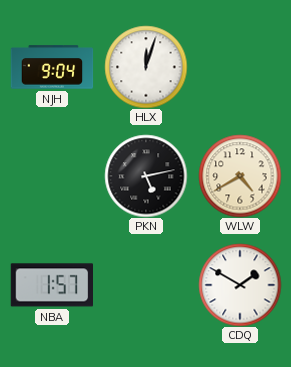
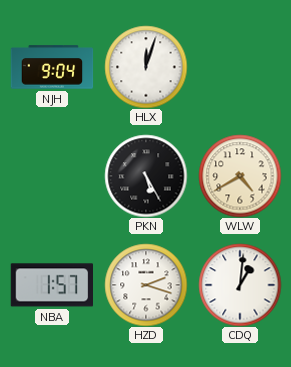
PKN: 5:13 -> 5:25 (146, 176)
HZD: none -> 2:18 (146, 285)
CDQ: 1:50 -> 1:01 (240, 285)
